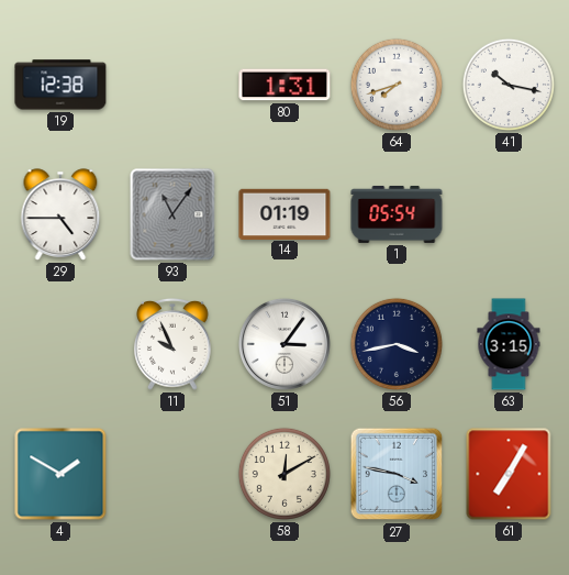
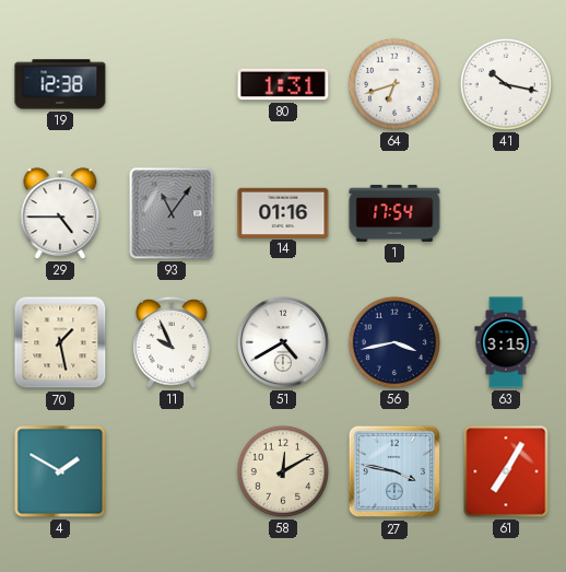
64: 7:42 -> 6:42 (394, 84)
14: 01:19 -> 01:16 (283, 212)
1: 05:54 -> 17:54 (394, 213)
70: none -> 1:28 (60, 342)
51: 3:06 -> 4:40 (283, 342)
